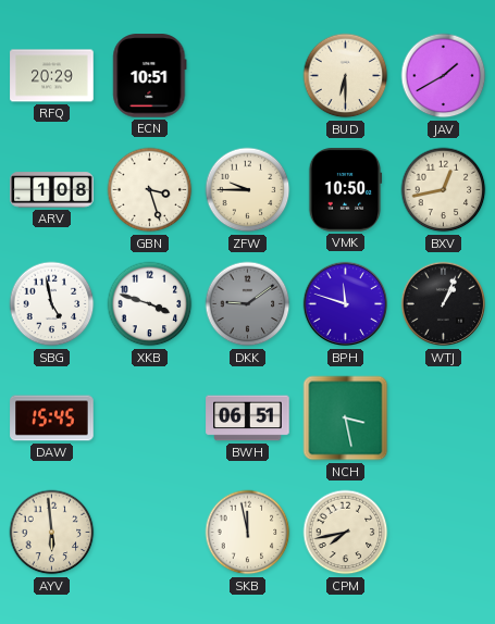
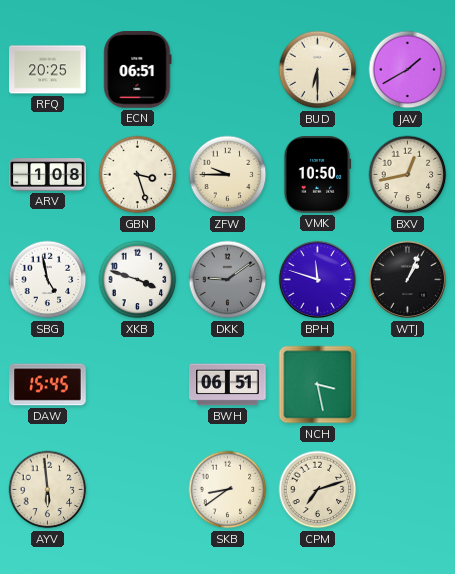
RFQ: 20:29 -> 20:25 (48, 70)
ECN: 10:51 -> 06:51 (138, 70)
SKB: 11:58 -> 8:39 (228, 490)
CPM: 7:43 -> 7:12 (318, 490)
